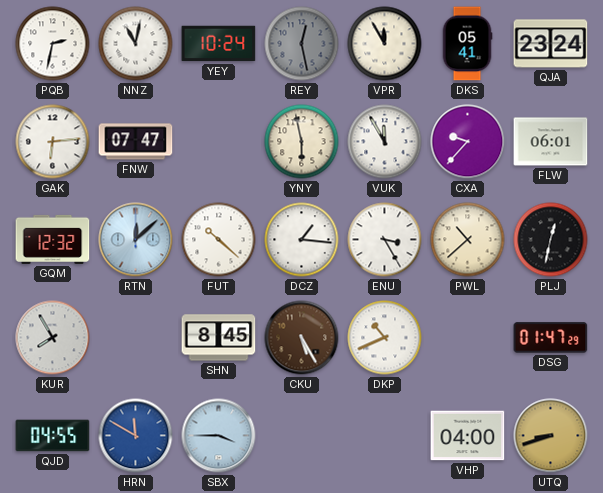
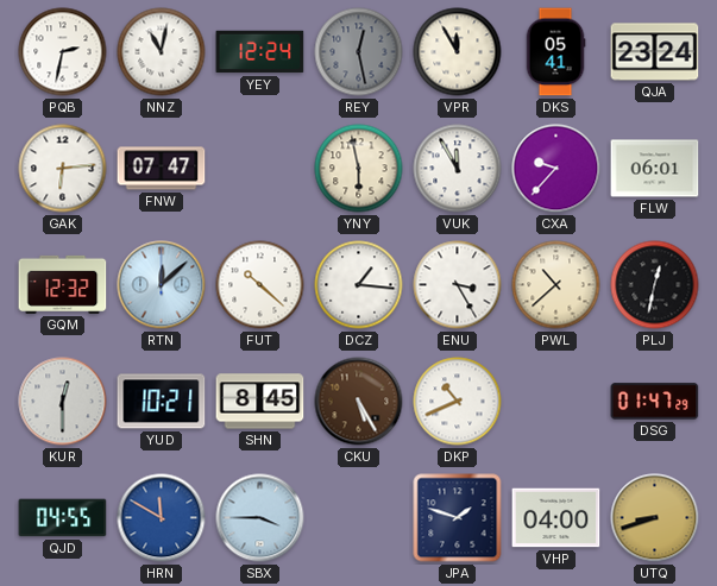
YEY: 10:24 -> 12:24 (260, 52)
KUR: 7:55 -> 12:30 (63, 402)
YUD: none -> 10:21 (162, 402)
JPA: none -> 1:48 (458, 518)
